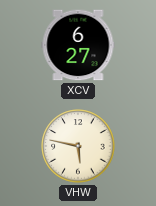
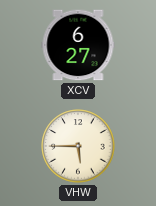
VHW: 5:47 -> 5:45 (78, 146)
